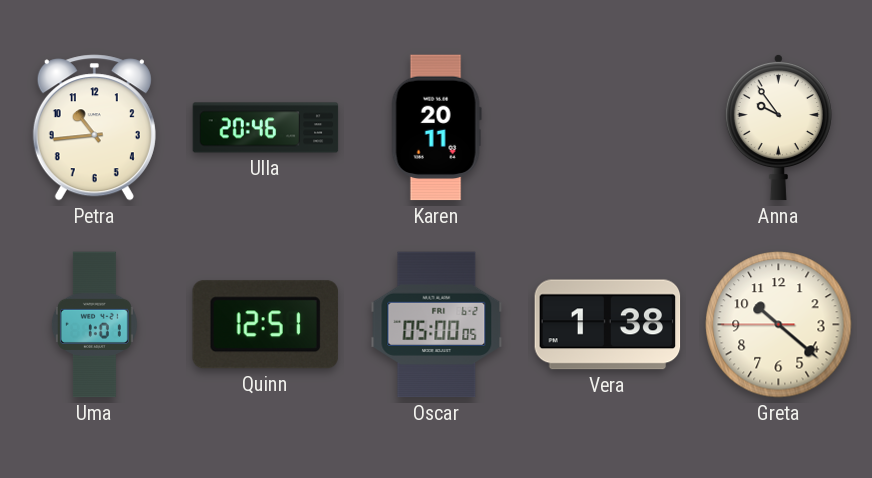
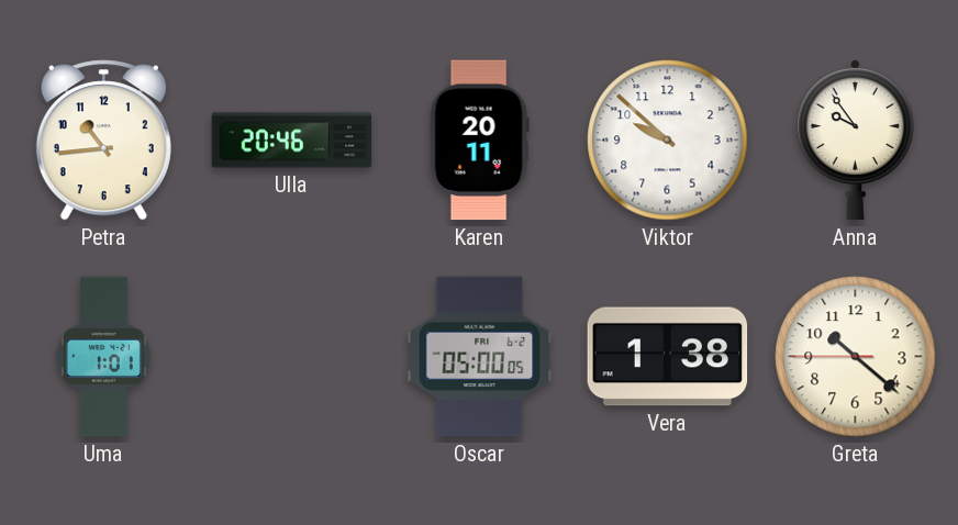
Viktor: none -> 9:52 (668, 141)
Quinn: 12:51 -> none (265, 325)
